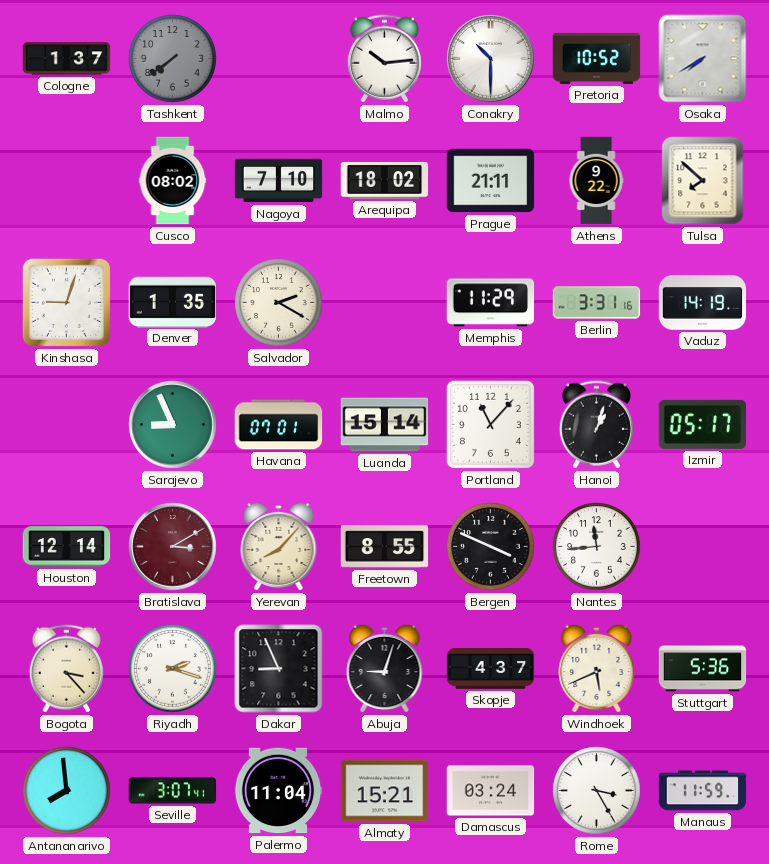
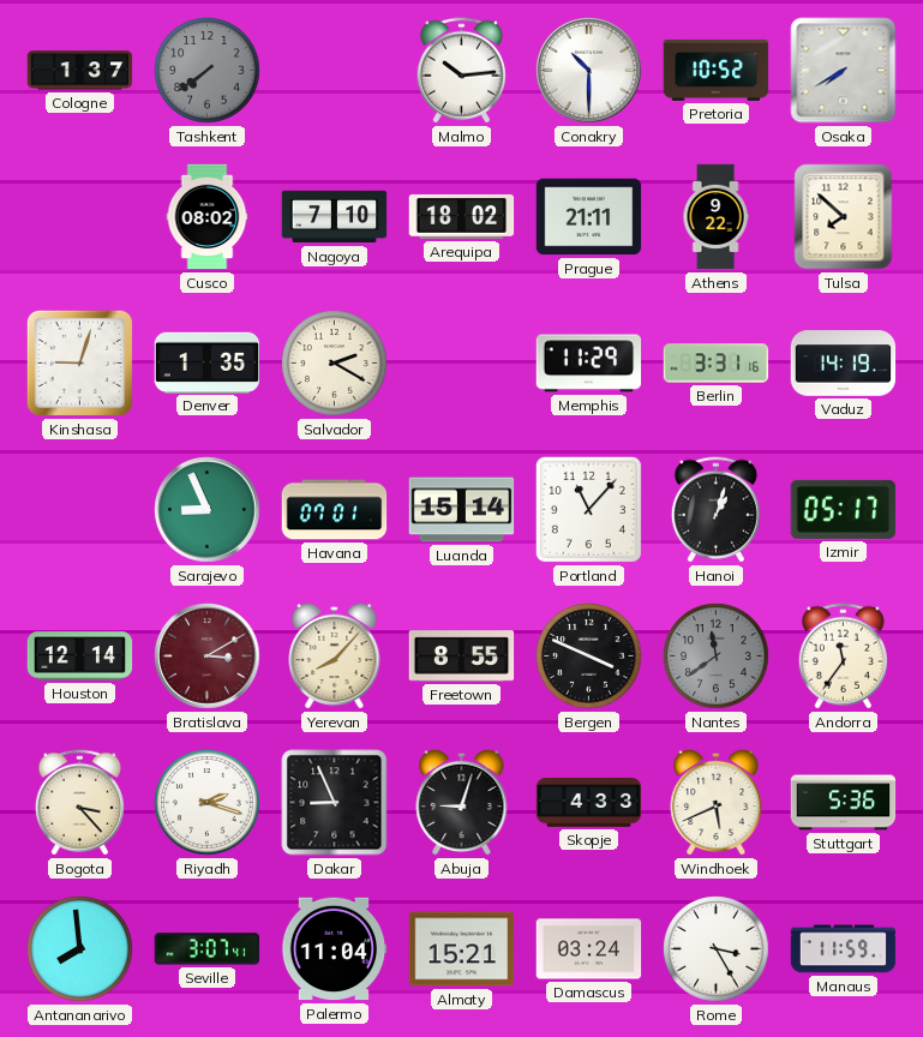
Nantes: 11:44 -> 11:39 (717, 657)
Nantes dial: white -> grey (717, 657)
Andorra: none -> 11:36 (843, 657)
Skopje: 4:37 -> 4:33 (589, 803)
